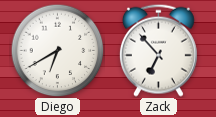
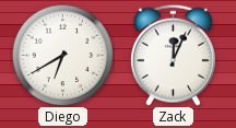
Zack: 6:53 -> 12:04 (173, 55)
